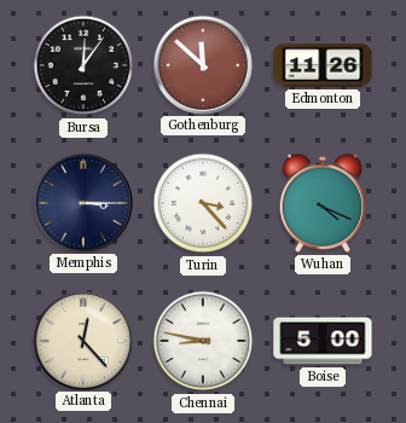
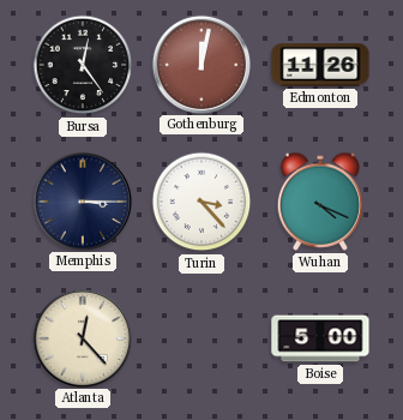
Bursa: 12:06 -> 12:24 (83, 65)
Gothenburg: 11:52 -> 12:02 (200, 64)
Chennai: 8:47 -> none (203, 341)
